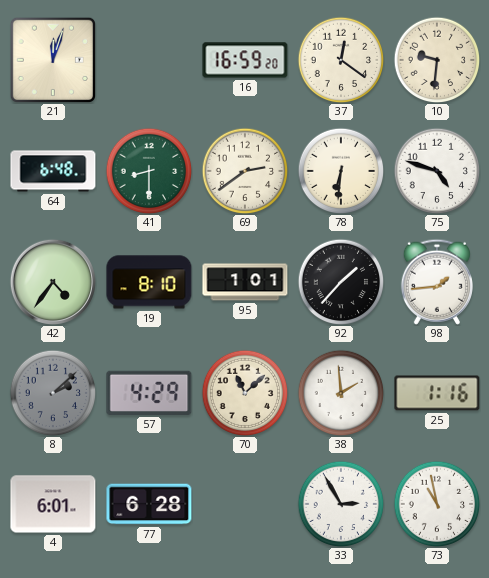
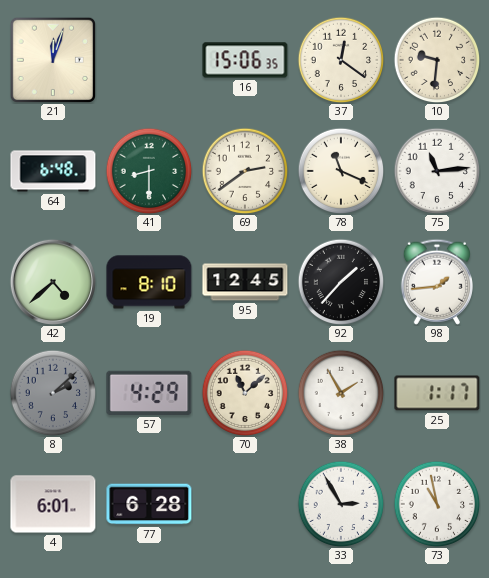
16: 16:59 -> 15:06 (245, 60)
78: 6:31 -> 11:19 (341, 171)
75: 4:48 -> 11:14 (437, 171)
42: 4:36 -> 4:38 (52, 281)
95: 1:01 -> 12:45 (245, 282)
38: 1:59 -> 1:55 (341, 393)
25: 1:16 -> 1:17 (437, 393)
